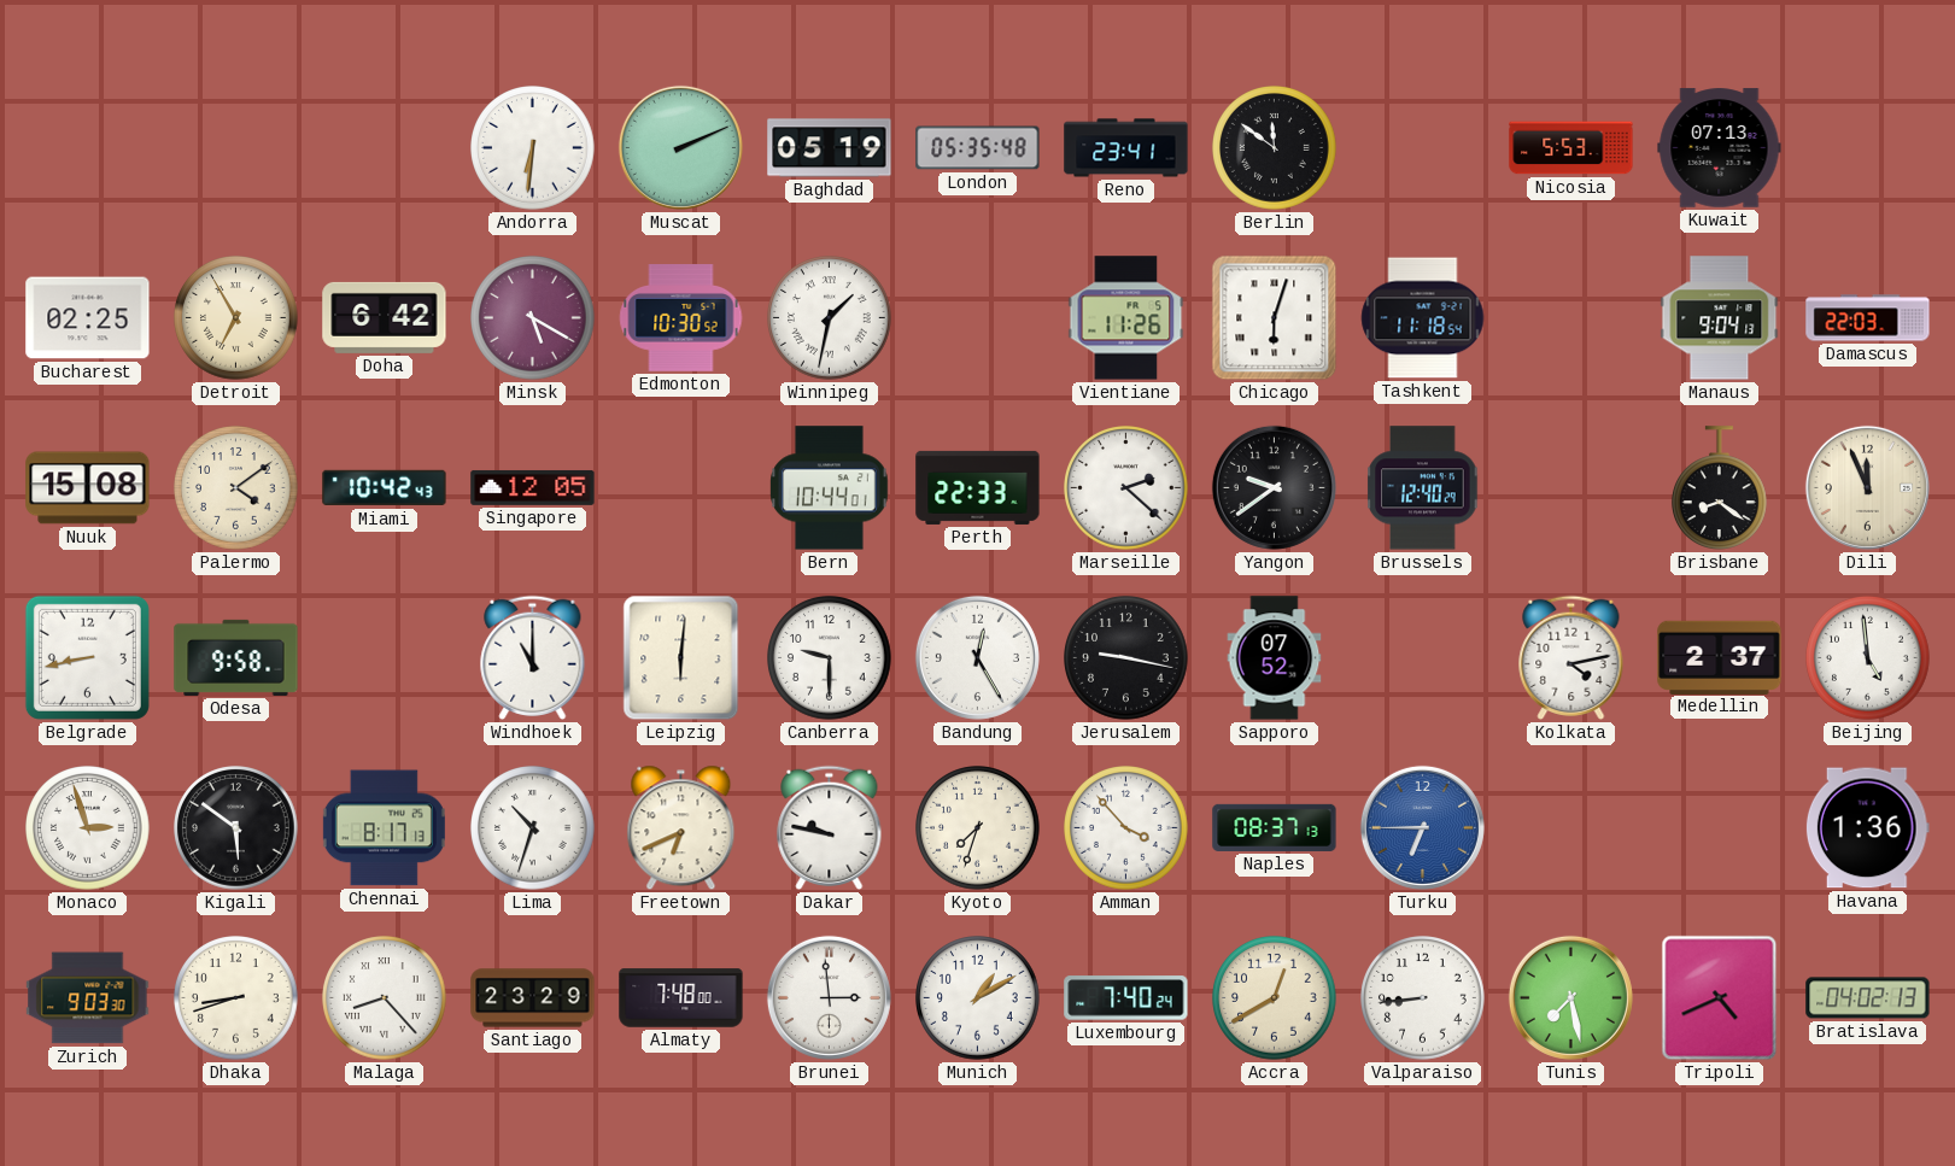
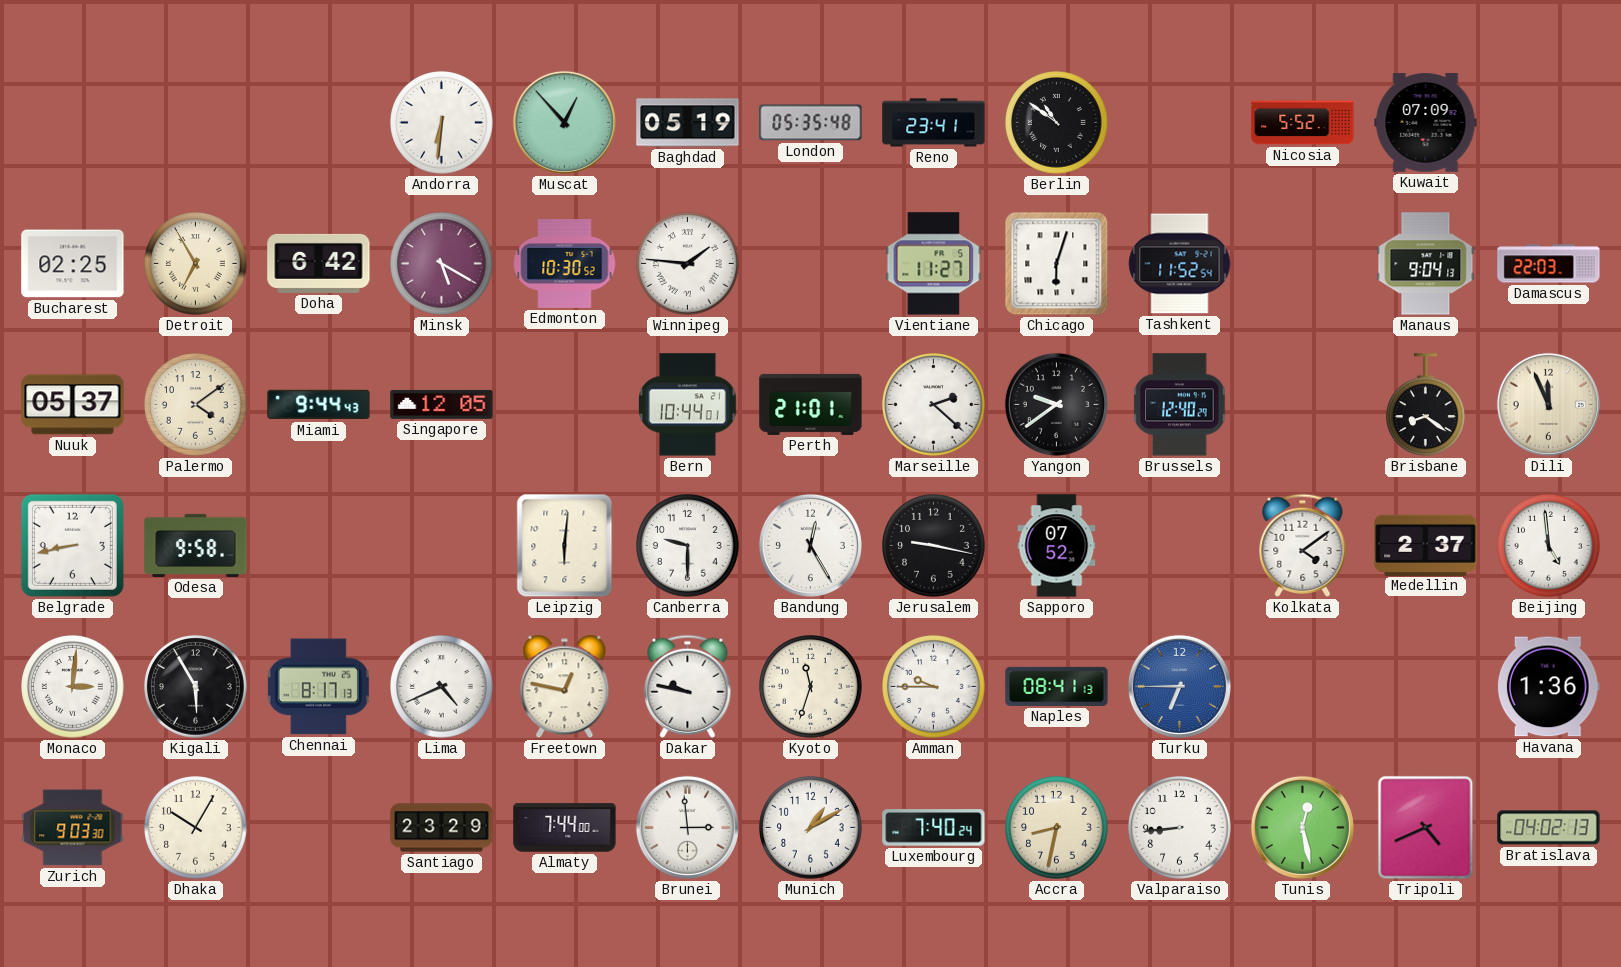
Muscat: 2:11 -> 12:53 (564, 122)
Berlin: 11:51 -> 10:51 (1057, 123)
Nicosia: 5:53 -> 5:52 (1303, 123)
Kuwait: 07:13 -> 07:09 (1426, 123)
Winnipeg: 1:32 -> 1:46 (688, 264)
Vientiane: 11:26 -> 11:27 (934, 264)
Tashkent: 11:18 -> 11:52 (1180, 264)
Nuuk: 15:08 -> 05:37 (73, 405)
Miami: 10:42 -> 9:44 (319, 405)
Perth: 22:33 -> 21:01 (811, 404)
Windhoek: 11:00 -> none (533, 657)
Kolkata: 4:13 -> 4:09 (1303, 545)
Monaco: 2:57 -> 3:01 (73, 687)
Kigali: 5:51 -> 5:55 (196, 687)
Lima: 10:33 -> 4:41 (442, 687)
Freetown: 6:41 -> 12:47 (565, 687)
Kyoto: 7:33 -> 11:33 (811, 687)
Amman: 3:53 -> 9:45 (934, 687)
Naples: 08:37 -> 08:41 (1057, 686)
Dhaka: 8:42 -> 10:05 (196, 828)
Malaga: 8:23 -> none (385, 998)
Almaty: 7:48 -> 7:44 (565, 828)
Accra: 12:40 -> 8:32 (1057, 828)
Tunis: 7:28 -> 12:28 (1302, 827)
